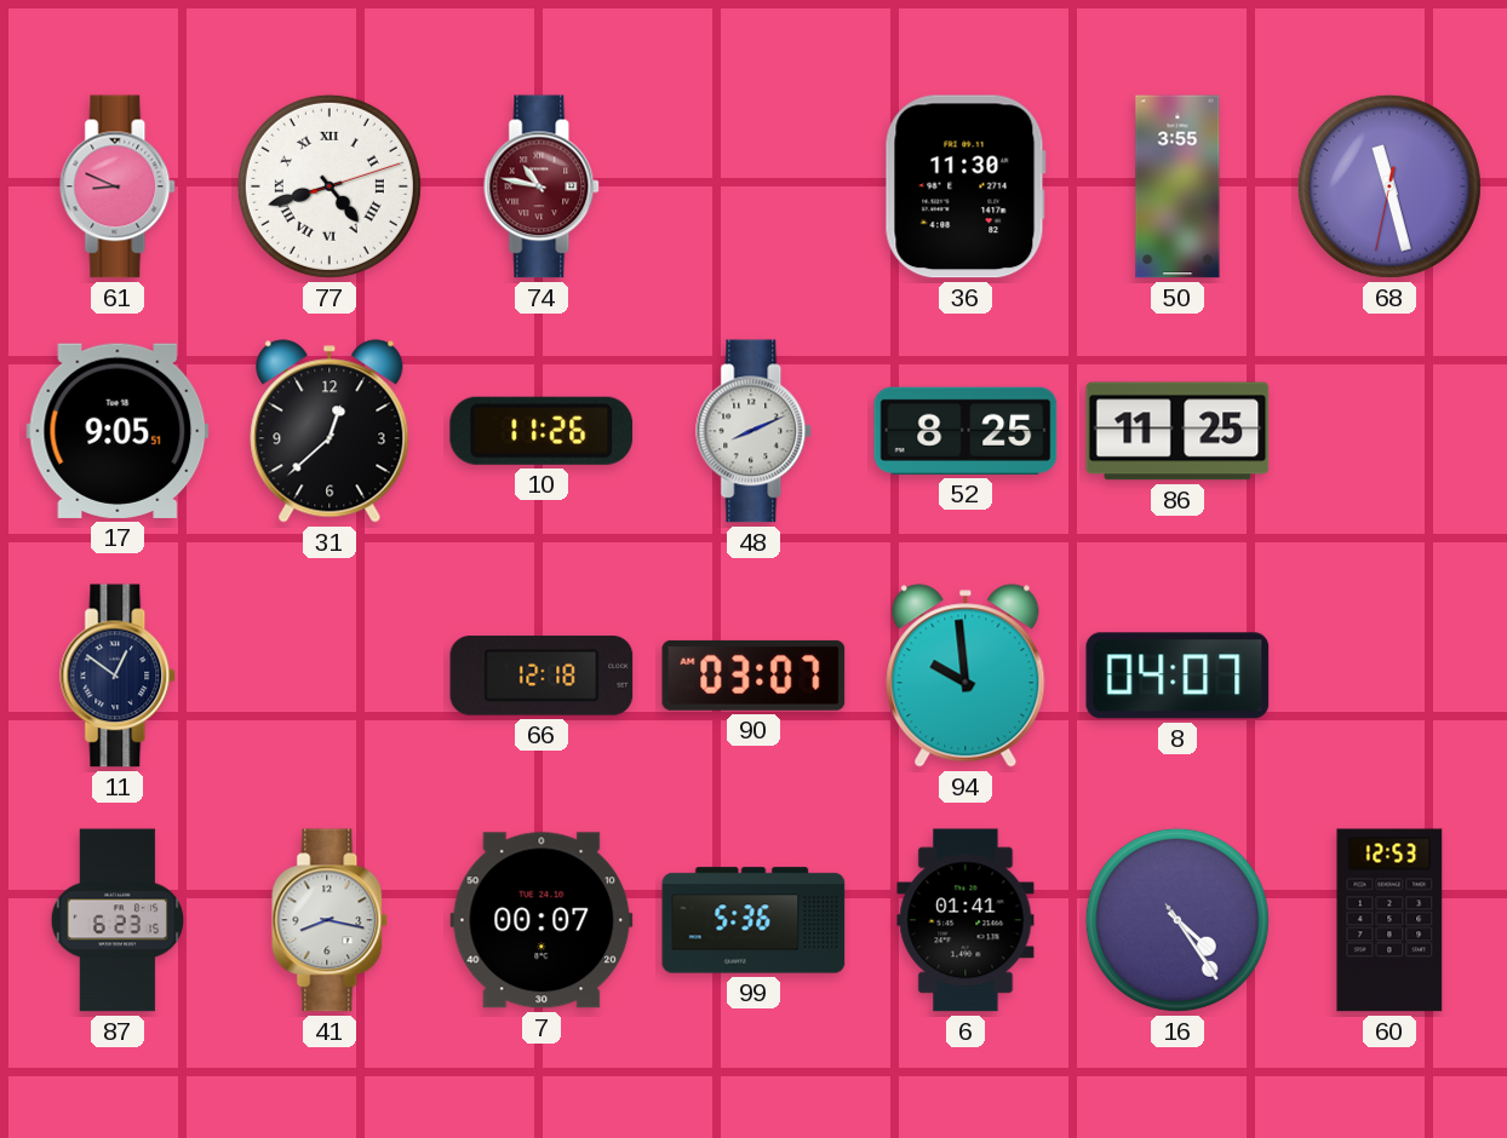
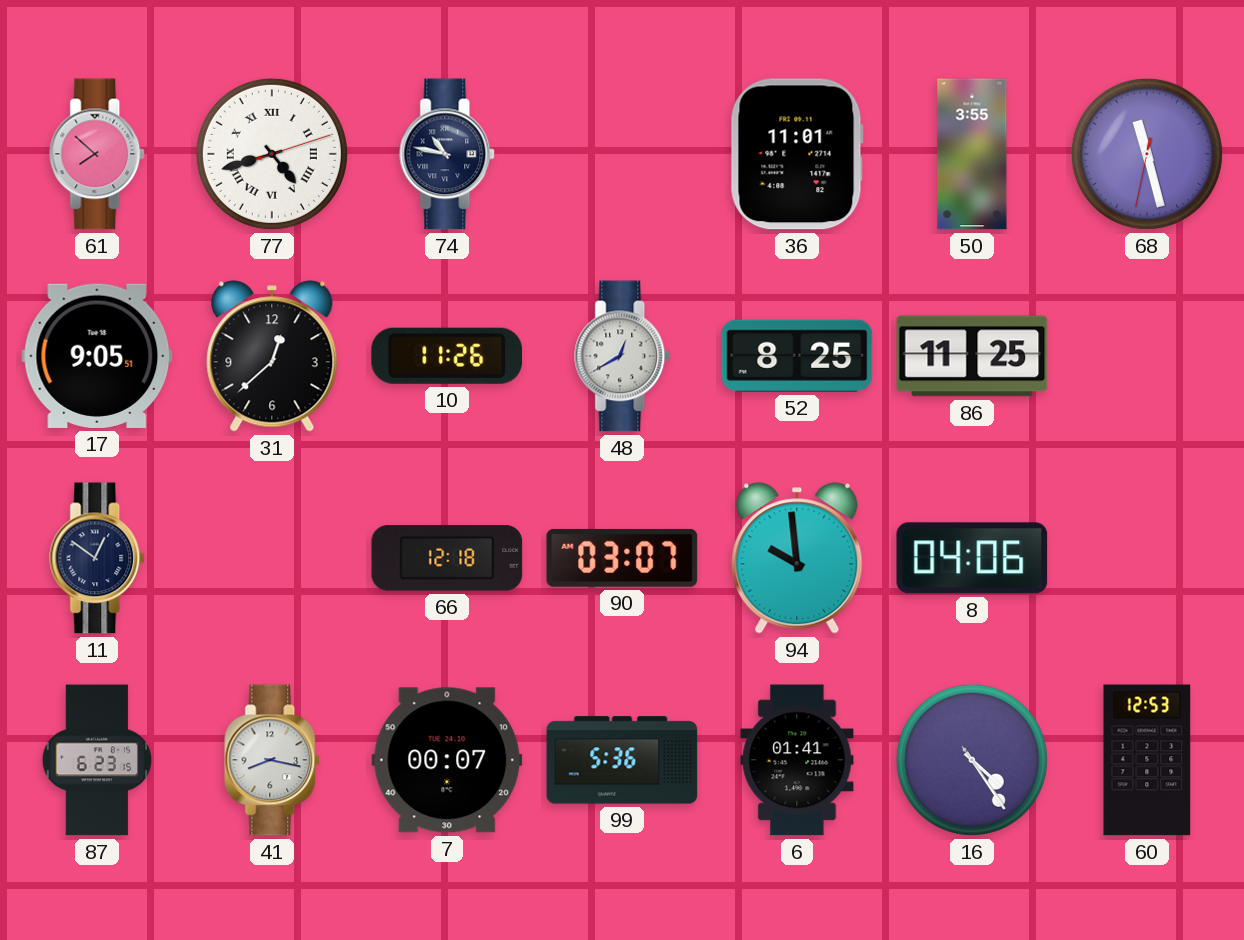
61: 8:49 -> 7:52 (98, 154)
74 dial: burgundy -> navy (448, 154)
36: 11:30 -> 11:01 (797, 154)
48: 8:11 -> 12:40 (623, 356)
8: 04:07 -> 04:06 (972, 558)
